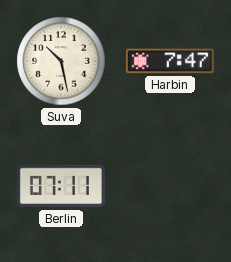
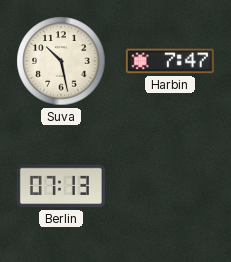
Berlin: 07:11 -> 07:13 (61, 186)
